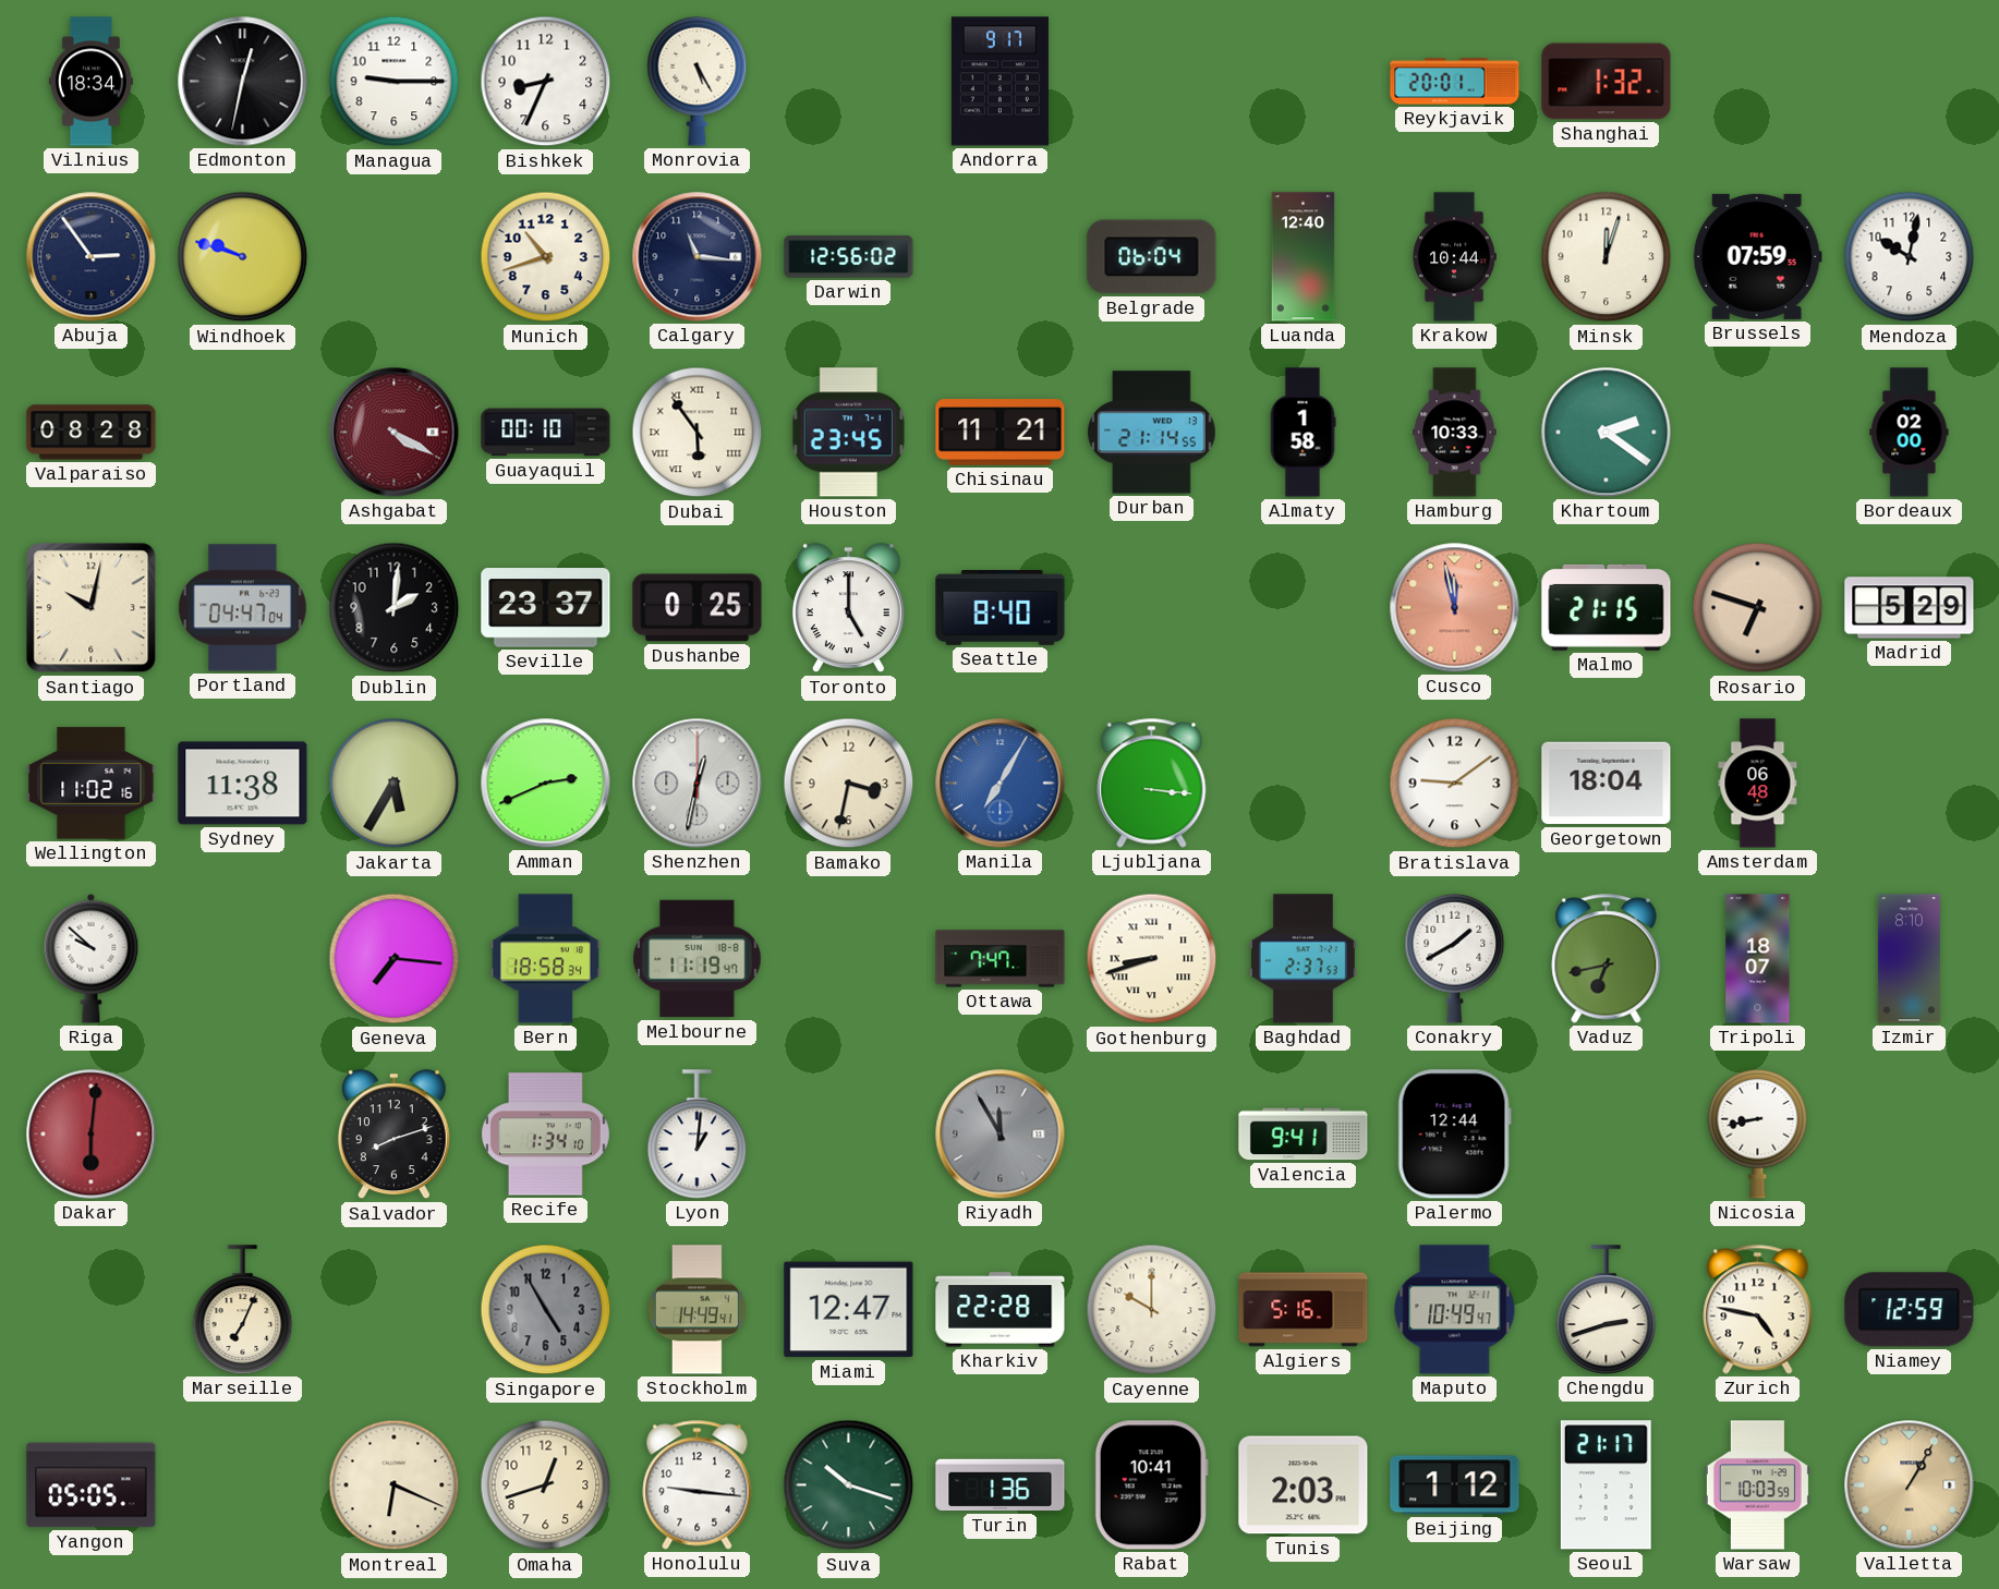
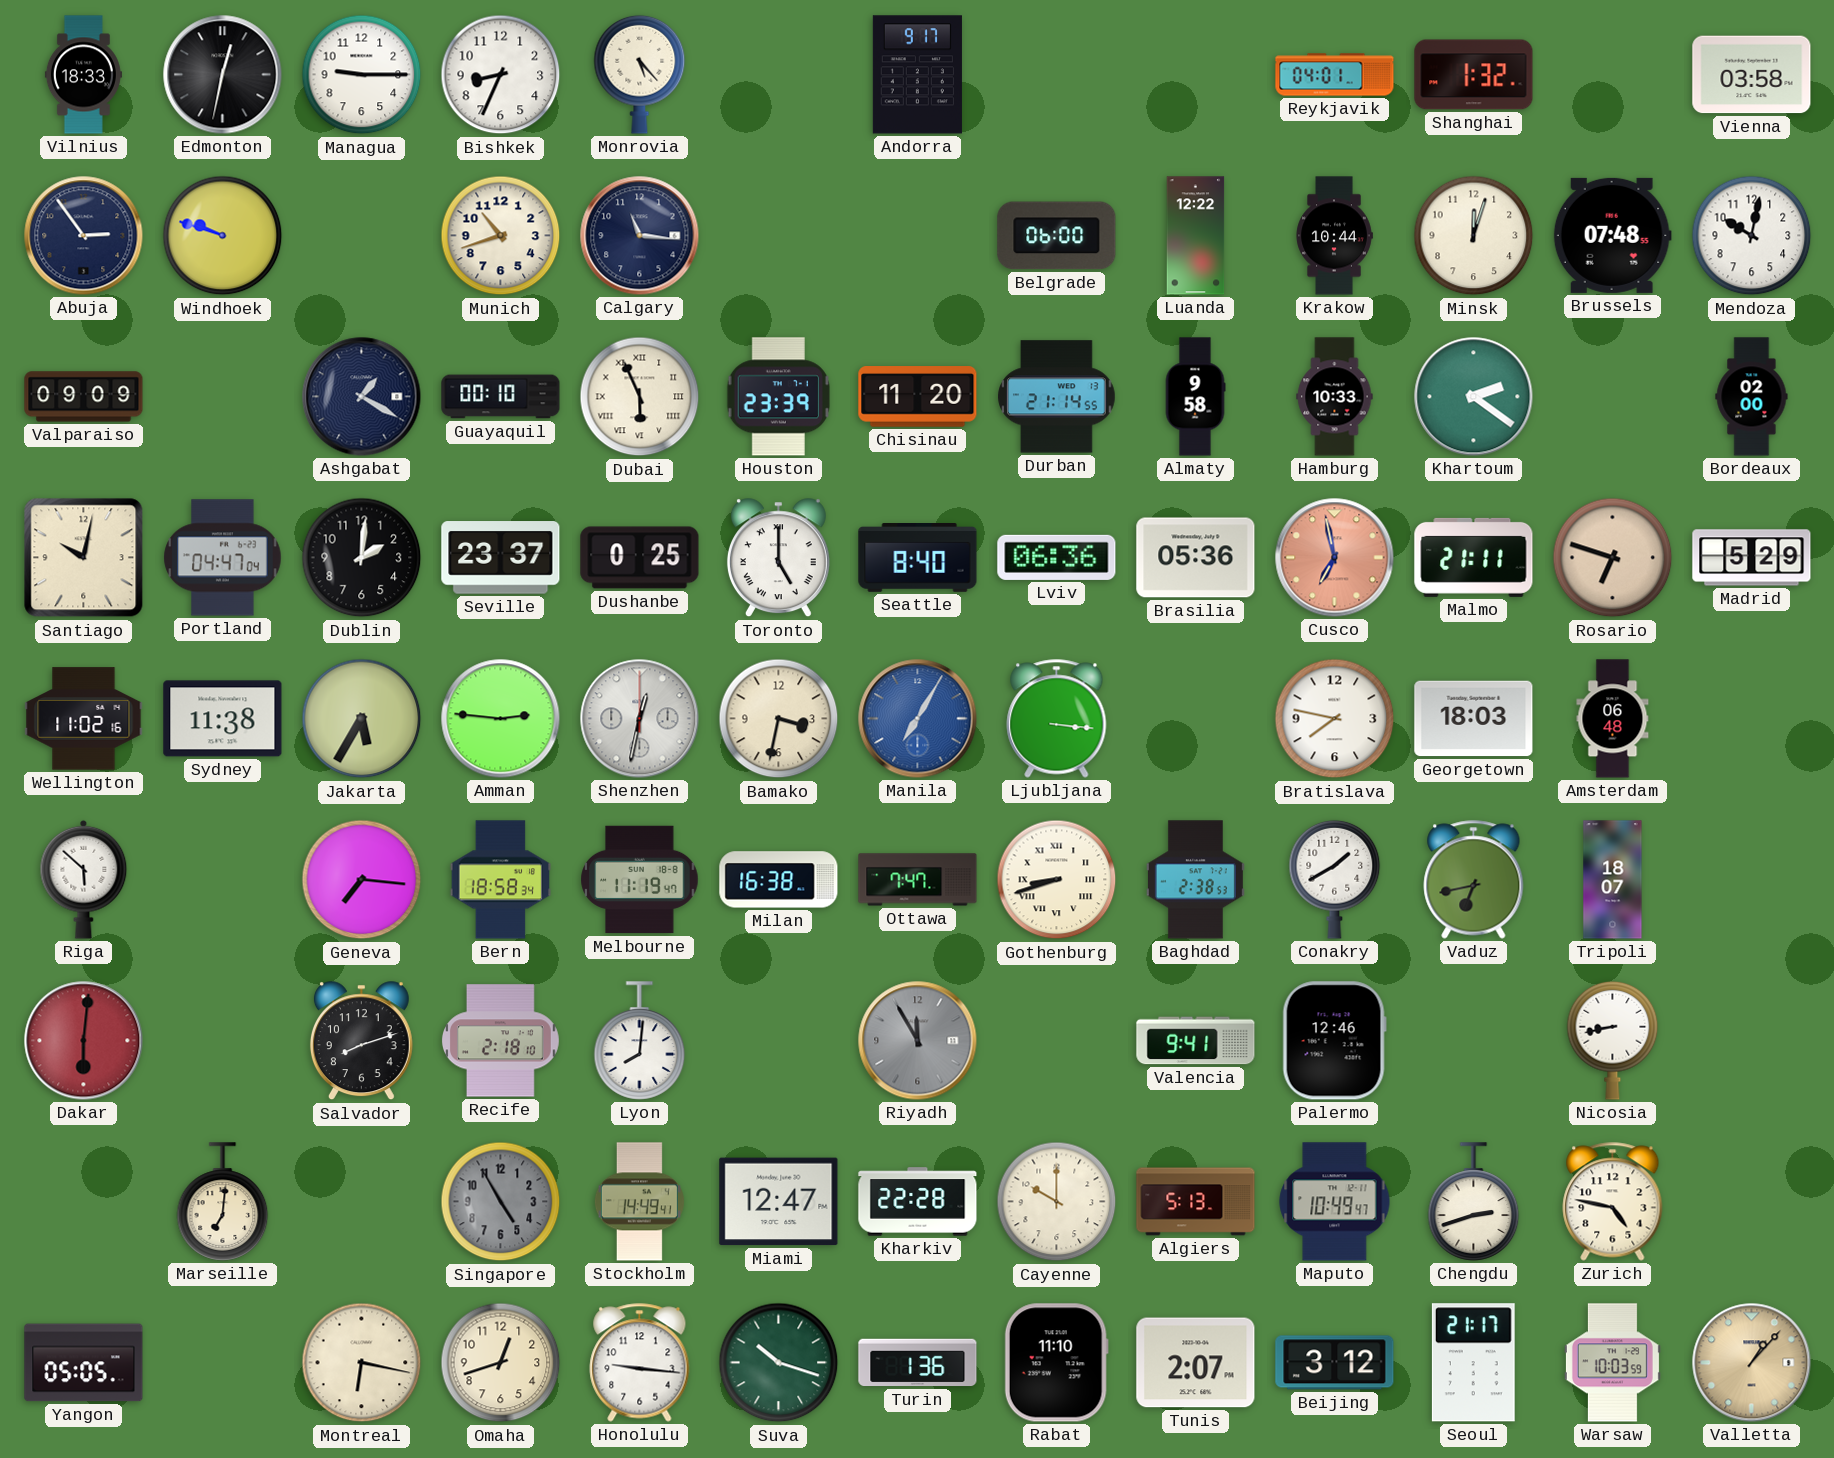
Vilnius: 18:34 -> 18:33 (83, 75)
Monrovia: 5:25 -> 5:23 (640, 74)
Reykjavik: 20:01 -> 04:01 (1335, 75)
Vienna: none -> 03:58 (1752, 75)
Darwin: 12:56 -> none (849, 257)
Belgrade: 06:04 -> 06:00 (1057, 236)
Luanda: 12:40 -> 12:22 (1196, 236)
Brussels: 07:59 -> 07:48 (1612, 235)
Valparaiso: 08:28 -> 09:09 (84, 397)
Ashgabat: 4:20 -> 1:20 (362, 397)
Ashgabat dial: burgundy -> navy (362, 397)
Dubai: 5:54 -> 5:56 (640, 397)
Houston: 23:45 -> 23:39 (778, 397)
Chisinau: 11:21 -> 11:20 (918, 397)
Almaty: 1:58 -> 9:58 (1195, 397)
Lviv: none -> 06:36 (1057, 557)
Brasilia: none -> 05:36 (1196, 558)
Cusco: 11:58 -> 6:58 (1335, 558)
Malmo: 21:15 -> 21:11 (1474, 557)
Amman: 2:41 -> 2:46 (501, 719)
Bratislava: 9:09 -> 7:47 (1335, 719)
Georgetown: 18:04 -> 18:03 (1474, 719)
Riga: 9:52 -> 5:52 (84, 879)
Milan: none -> 16:38 (779, 880)
Baghdad: 2:37 -> 2:38 (1195, 880)
Izmir: 8:10 -> none (1909, 959)
Recife: 1:34 -> 2:18 (500, 1041)
Lyon: 1:01 -> 8:01 (640, 1041)
Palermo: 12:44 -> 12:46 (1334, 1041)
Marseille: 7:04 -> 7:01 (223, 1202)
Algiers: 5:16 -> 5:13 (1196, 1202)
Niamey: 12:59 -> none (1910, 1310)
Montreal: 6:19 -> 6:17 (362, 1363)
Rabat: 10:41 -> 11:10 (1056, 1363)
Tunis: 2:03 -> 2:07 (1196, 1363)
Beijing: 1:12 -> 3:12 (1335, 1363)
Valletta: 1:05 -> 1:07 (1752, 1363)
